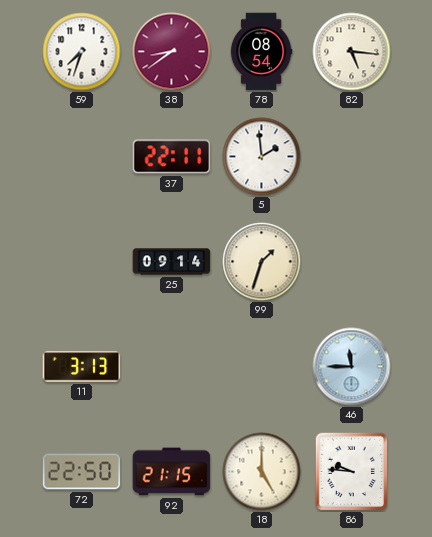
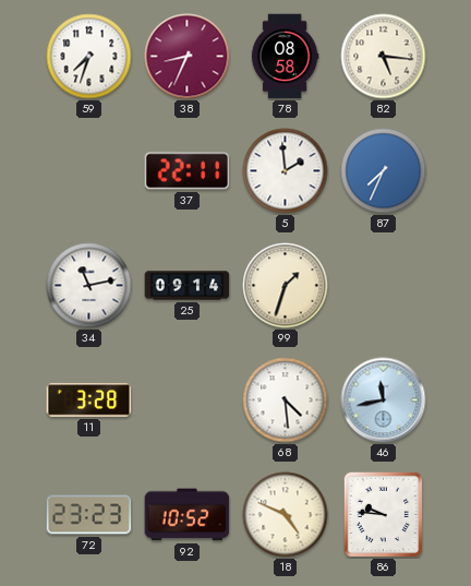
38: 8:39 -> 8:34 (188, 57)
78: 08:54 -> 08:58 (285, 57)
87: none -> 7:34 (384, 171)
34: none -> 11:13 (89, 286)
11: 3:13 -> 3:28 (89, 400)
68: none -> 4:29 (286, 400)
46: 11:45 -> 11:43 (384, 400)
72: 22:50 -> 23:23 (89, 515)
92: 21:15 -> 10:52 (188, 515)
18: 5:00 -> 4:49 (286, 515)
